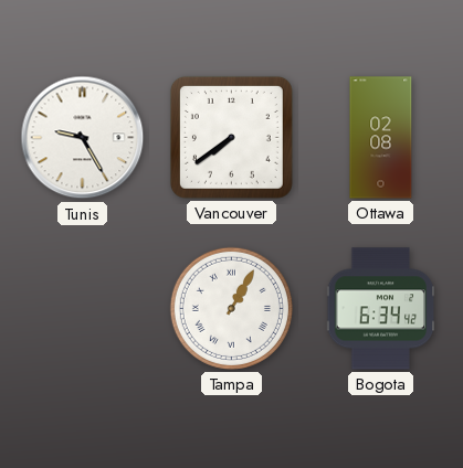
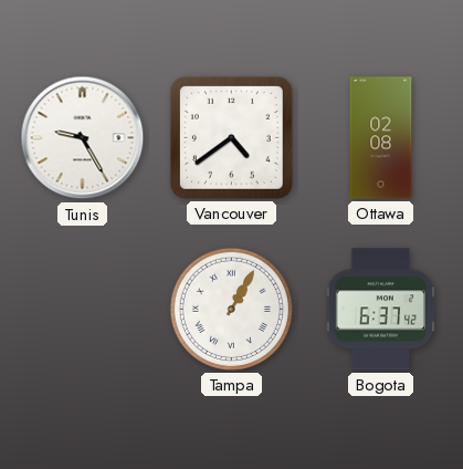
Vancouver: 7:39 -> 4:39 (231, 137)
Bogota: 6:34 -> 6:37 (381, 310)
